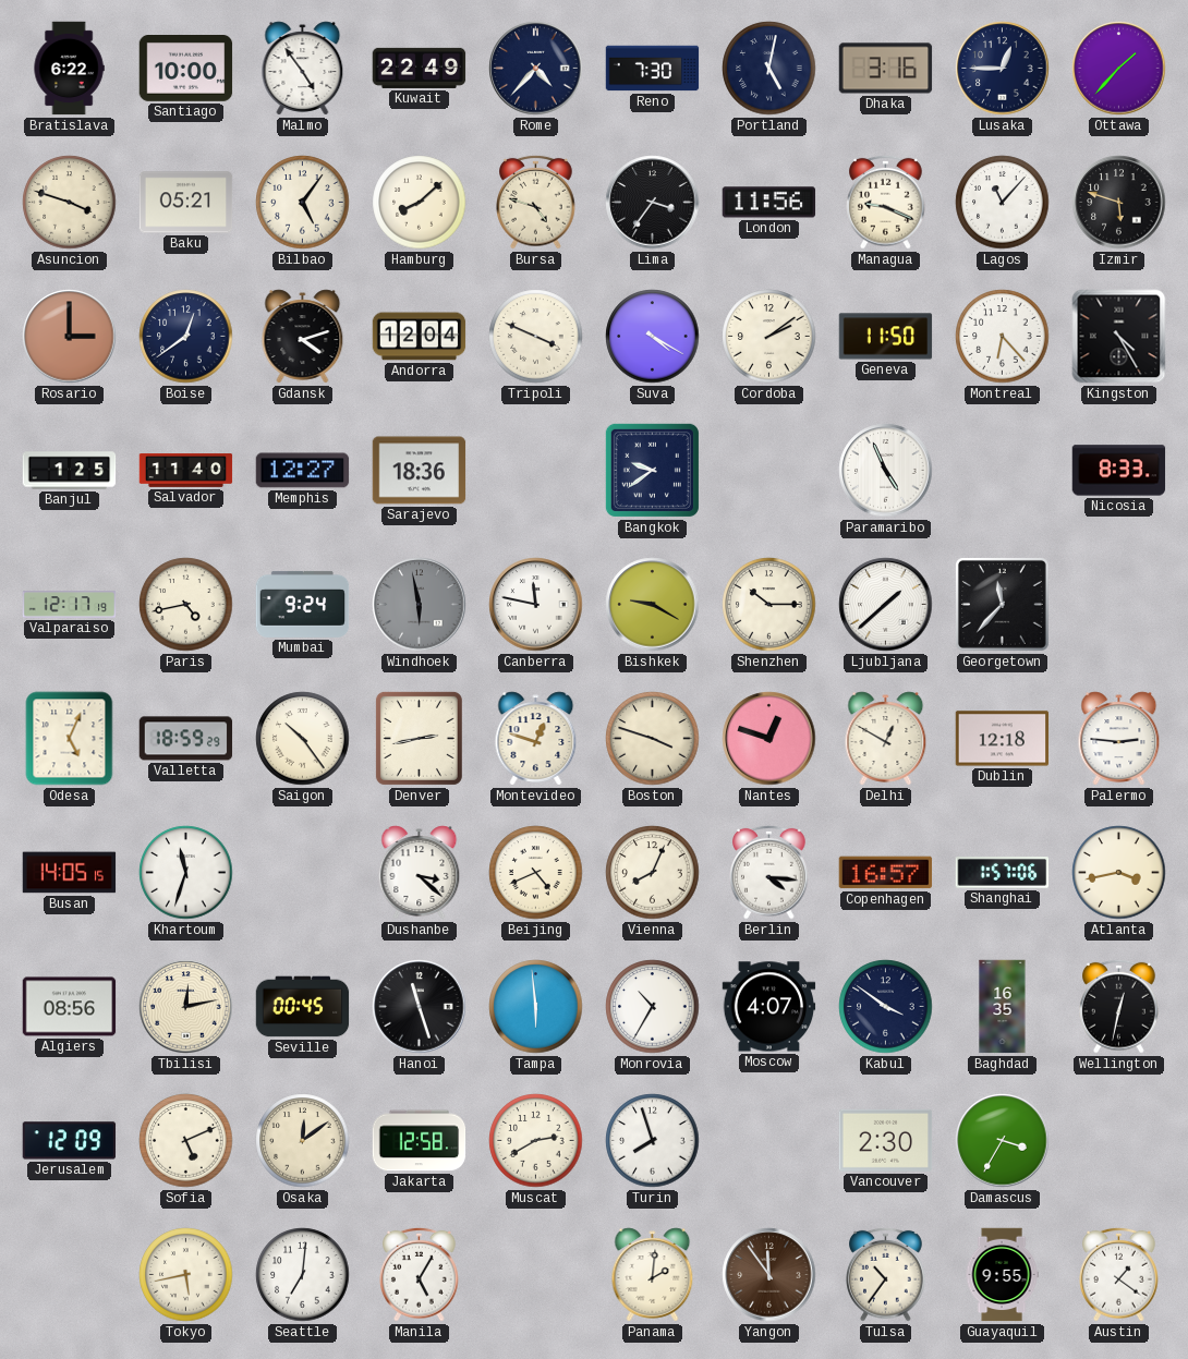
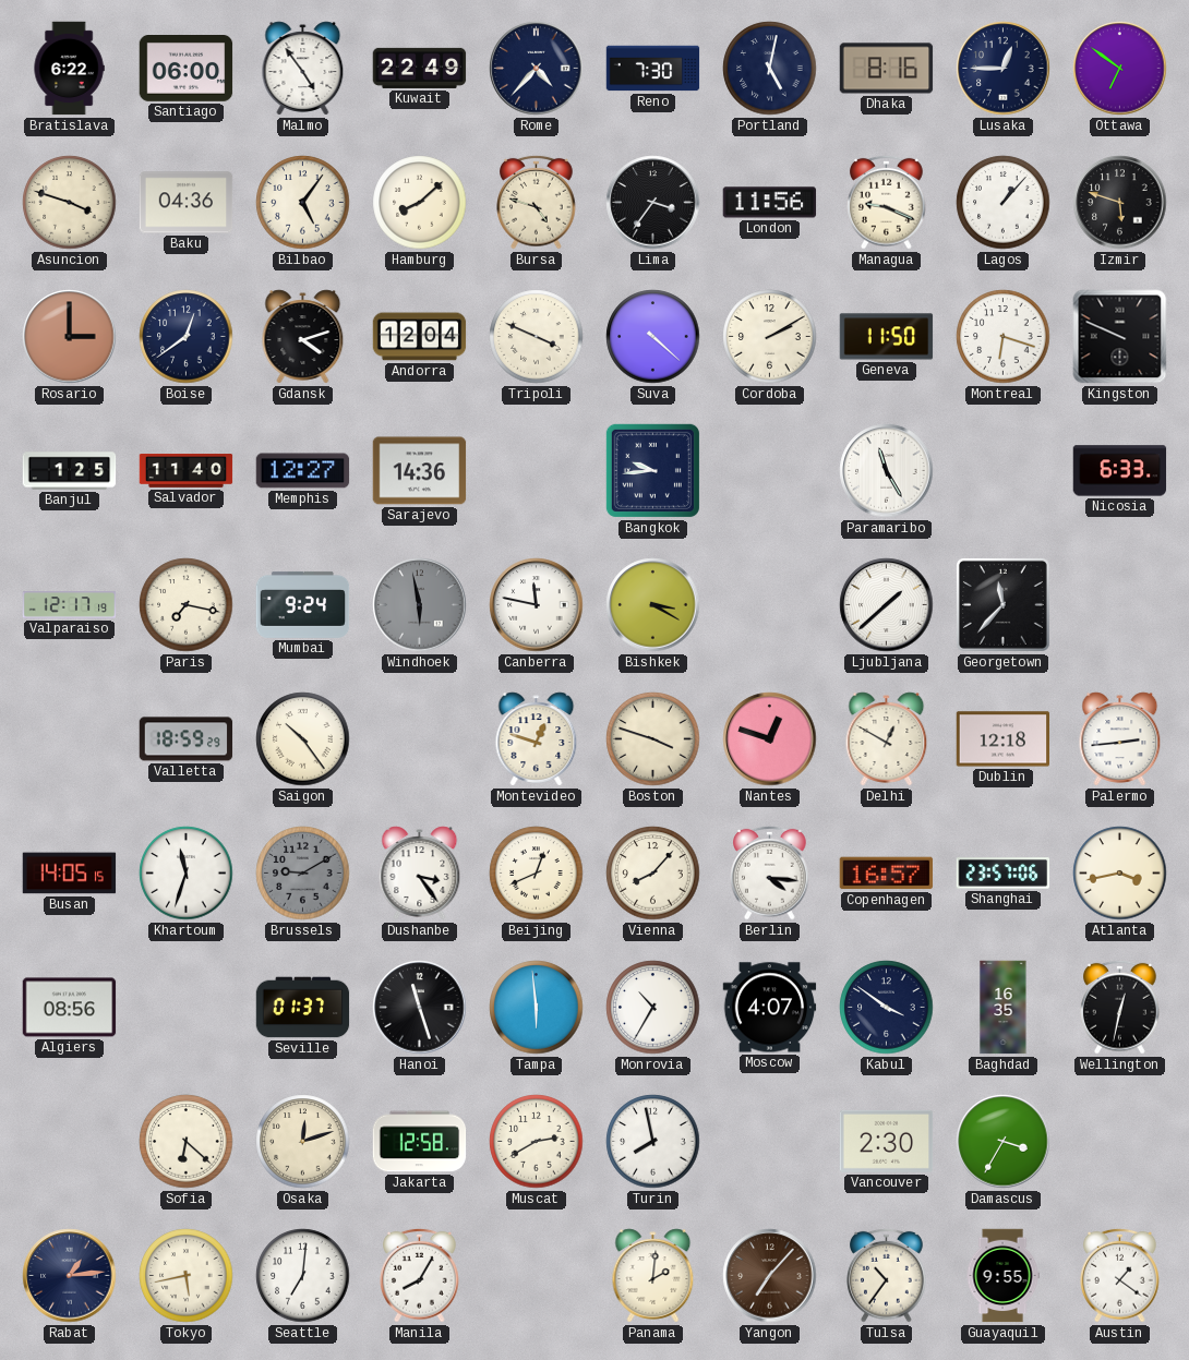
Santiago: 10:00 -> 06:00 (187, 69)
Dhaka: 3:16 -> 8:16 (887, 69)
Ottawa: 1:37 -> 6:51 (1120, 69)
Baku: 05:21 -> 04:36 (187, 203)
Lagos: 11:07 -> 1:07 (1004, 203)
Suva: 4:20 -> 4:22 (653, 337)
Cordoba: 2:09 -> 2:10 (770, 337)
Montreal: 6:23 -> 6:18 (1004, 337)
Kingston: 4:25 -> 9:49 (1120, 337)
Sarajevo: 18:36 -> 14:36 (420, 471)
Bangkok: 9:39 -> 9:44 (652, 470)
Paramaribo: 4:56 -> 11:25 (887, 471)
Nicosia: 8:33 -> 6:33 (1120, 471)
Paris: 4:43 -> 7:17 (187, 605)
Bishkek: 9:20 -> 3:20 (653, 605)
Shenzhen: 10:15 -> none (769, 605)
Odesa: 5:04 -> none (70, 739)
Denver: 2:43 -> none (419, 738)
Palermo: 2:46 -> 2:44 (1120, 739)
Brussels: none -> 9:10 (303, 874)
Dushanbe: 3:22 -> 3:24 (420, 874)
Beijing: 4:41 -> 12:41 (537, 874)
Vienna: 8:04 -> 8:07 (653, 874)
Shanghai: 1:57 -> 23:57 (1004, 874)
Tbilisi: 12:13 -> none (186, 1007)
Seville: 00:45 -> 01:37 (303, 1008)
Jerusalem: 12:09 -> none (70, 1141)
Sofia: 5:11 -> 6:22 (187, 1142)
Osaka: 12:09 -> 12:12 (303, 1142)
Turin: 7:57 -> 7:58 (653, 1142)
Rabat: none -> 1:14 (70, 1276)
Manila: 5:05 -> 8:05 (420, 1275)
Yangon: 11:54 -> 7:07 (770, 1276)
